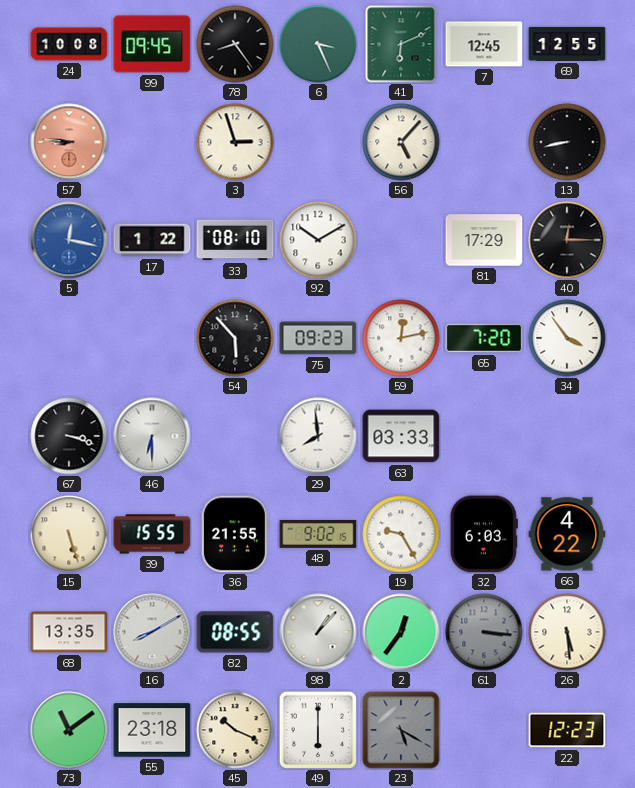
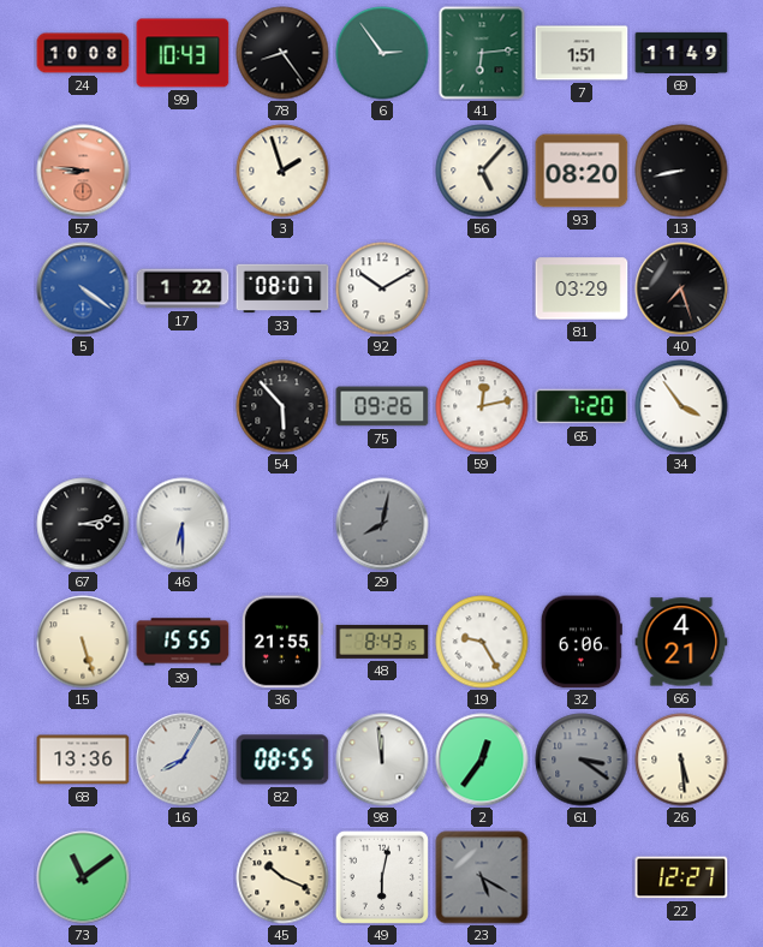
99: 09:45 -> 10:43 (183, 53)
6: 3:26 -> 2:54 (382, 53)
41: 6:11 -> 6:14 (482, 53)
7: 12:45 -> 1:51 (582, 53)
69: 12:55 -> 11:49 (681, 53)
3: 2:57 -> 1:57 (282, 171)
93: none -> 08:20 (582, 171)
5: 12:17 -> 4:21 (83, 288)
33: 08:10 -> 08:07 (282, 288)
81: 17:29 -> 03:29 (582, 288)
40: 12:15 -> 7:27 (681, 288)
75: 09:23 -> 09:26 (382, 406)
67: 3:18 -> 3:13 (83, 524)
29: 7:59 -> 8:02 (382, 524)
29 dial: white -> grey (382, 524)
63: 03:33 -> none (401, 436)
48: 9:02 -> 8:43 (382, 642)
32: 6:03 -> 6:06 (582, 642)
66: 4:22 -> 4:21 (681, 642)
68: 13:35 -> 13:36 (83, 760)
16: 8:10 -> 8:05 (183, 760)
98: 1:07 -> 11:59 (382, 760)
61: 3:16 -> 3:21 (582, 760)
55: 23:18 -> none (152, 730)
49: 6:00 -> 6:02 (382, 877)
22: 12:23 -> 12:27 (681, 877)
